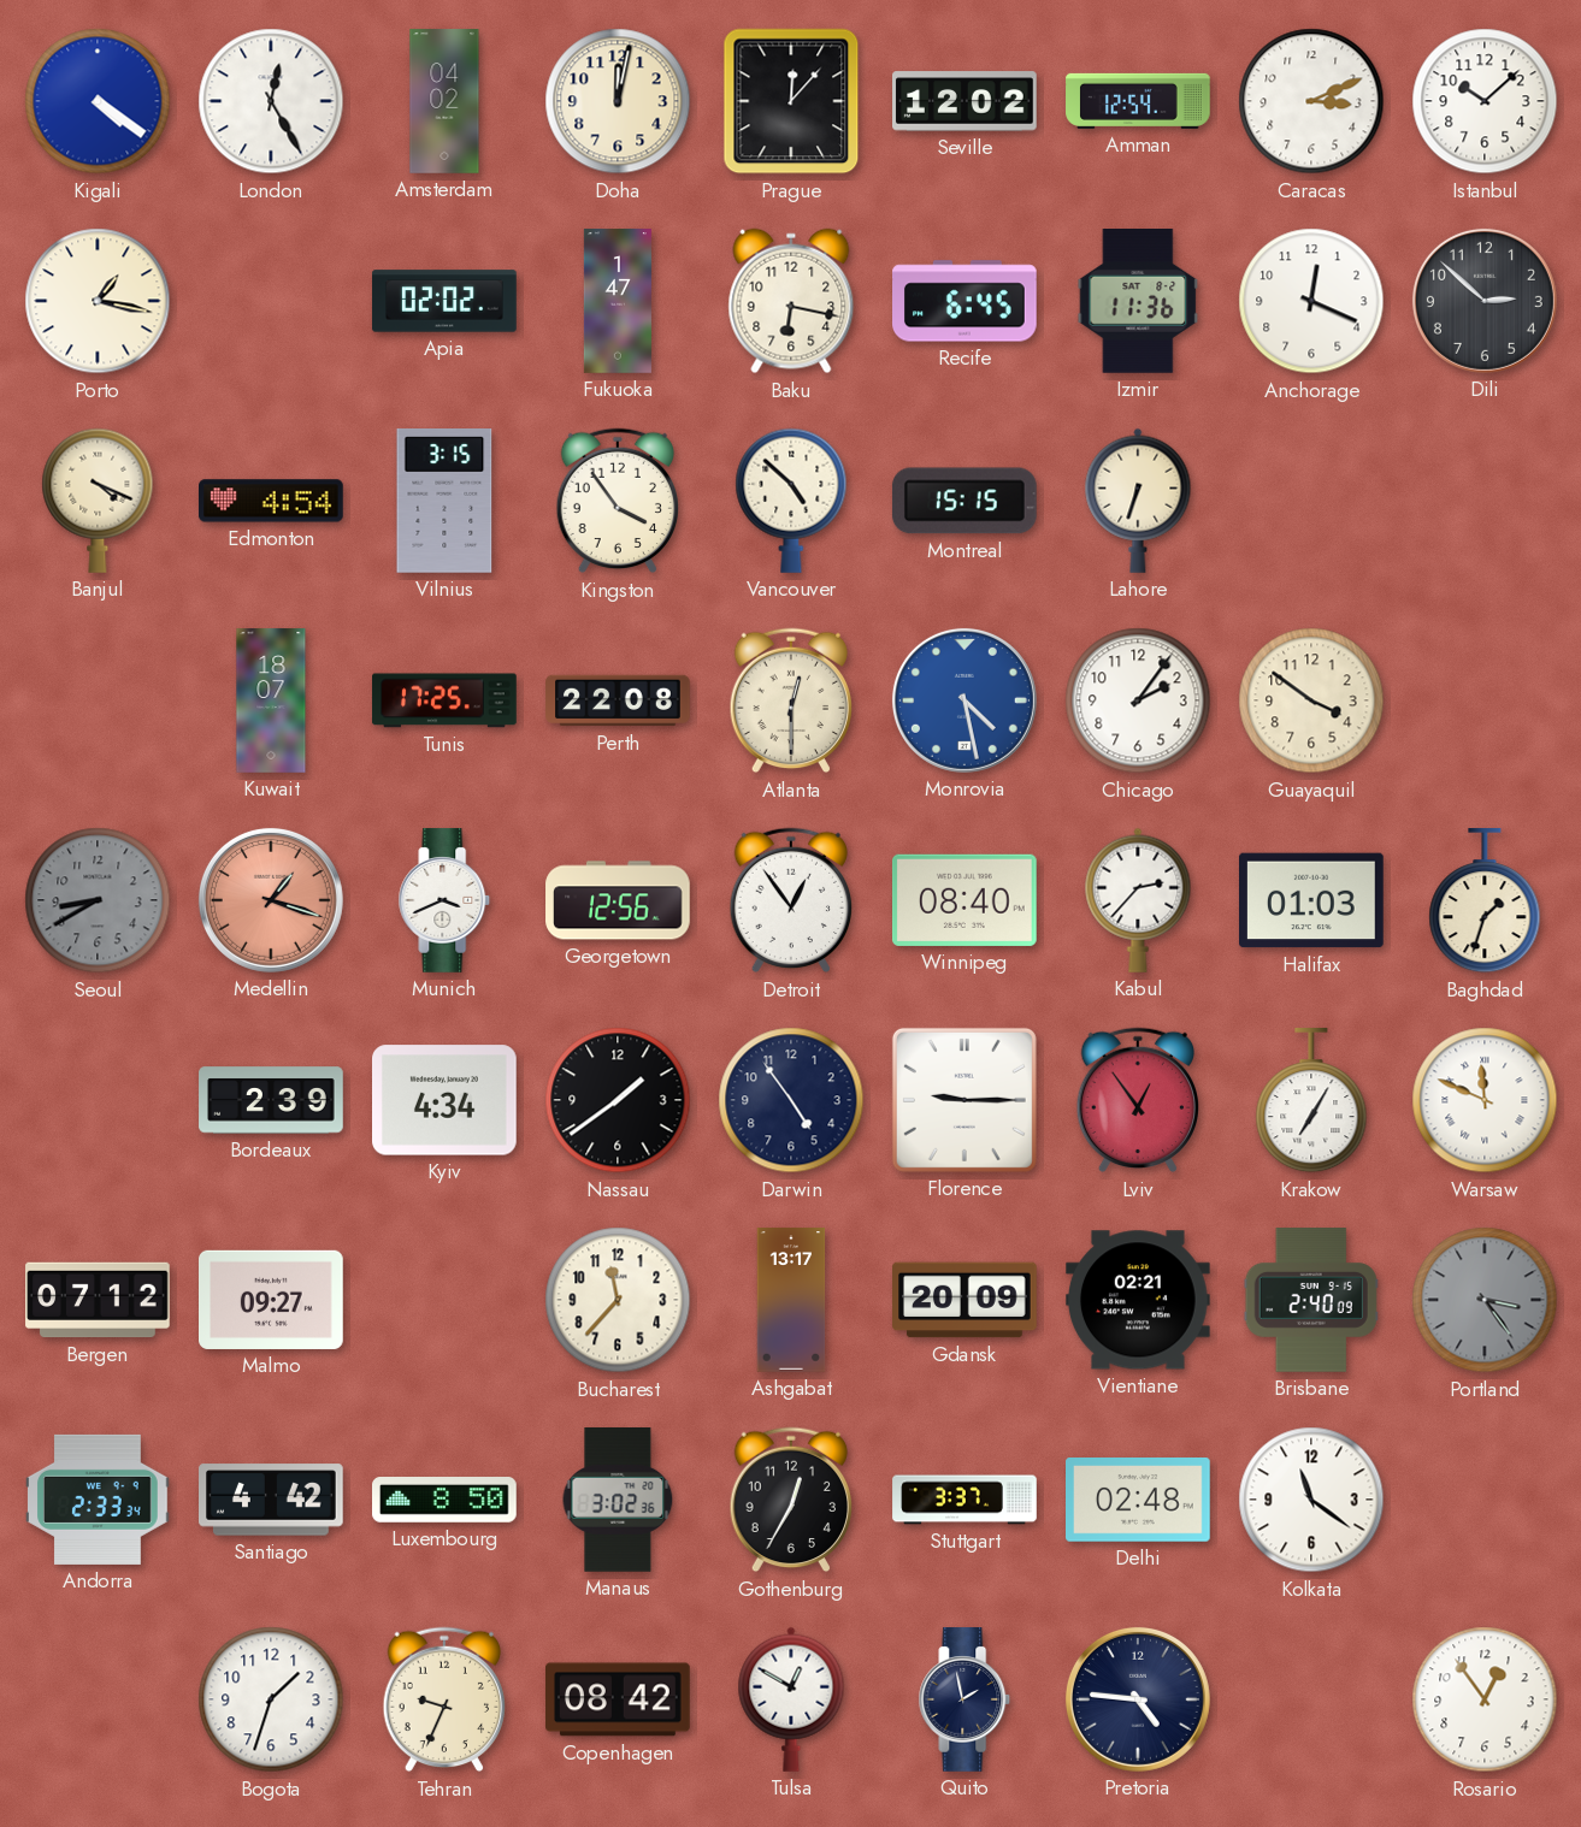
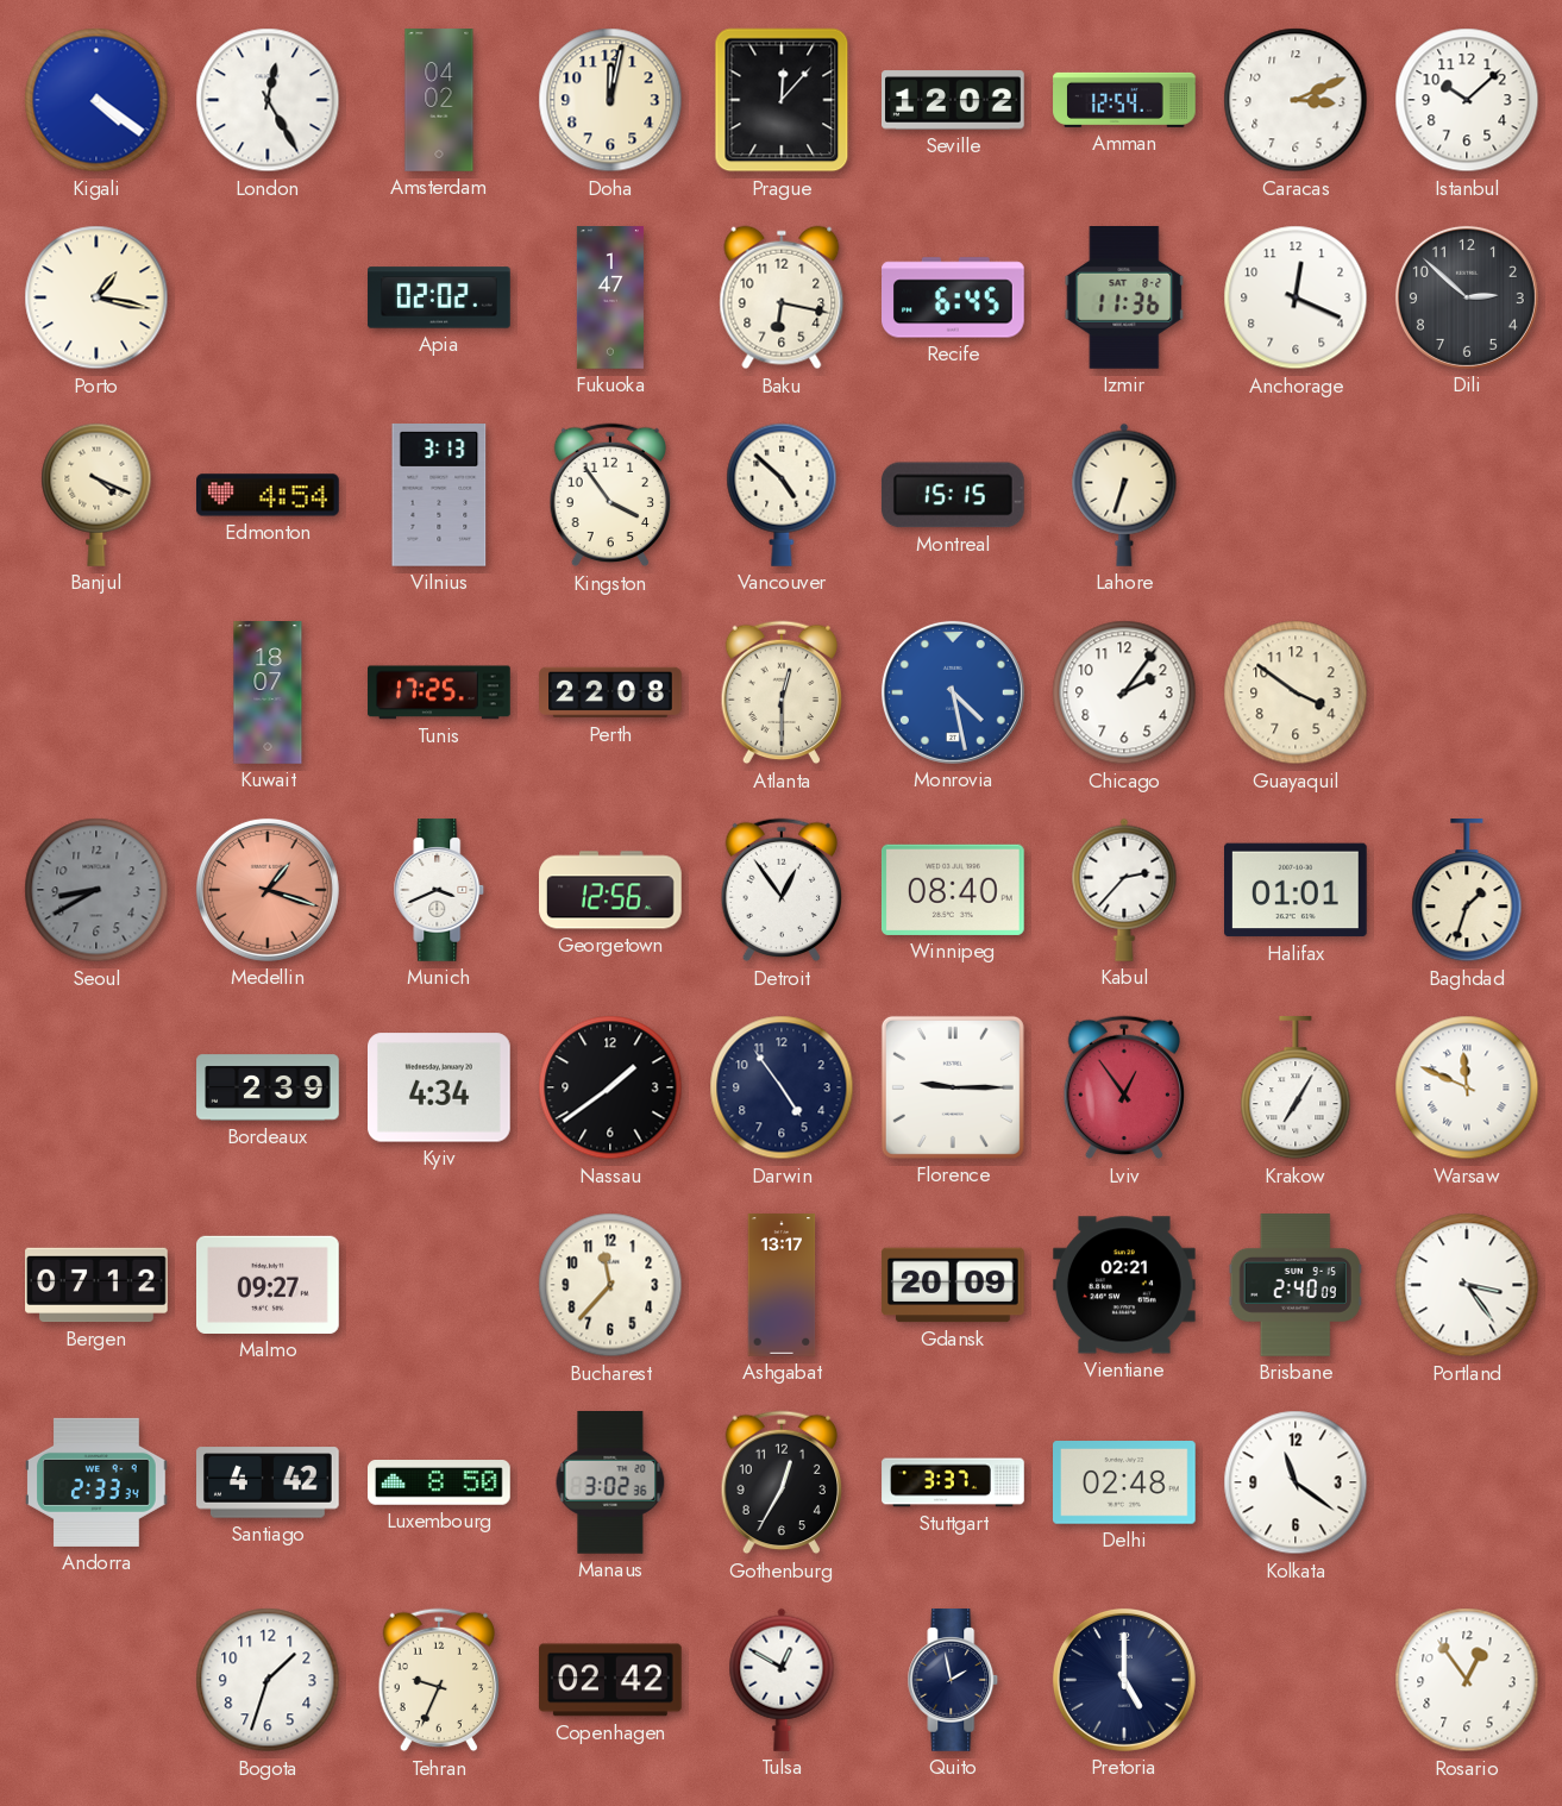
Vilnius: 3:15 -> 3:13 (439, 496)
Halifax: 01:03 -> 01:01 (1297, 890)
Portland dial: grey -> white (1467, 1285)
Copenhagen: 08:42 -> 02:42 (611, 1680)
Pretoria: 4:46 -> 5:00 (1124, 1680)
